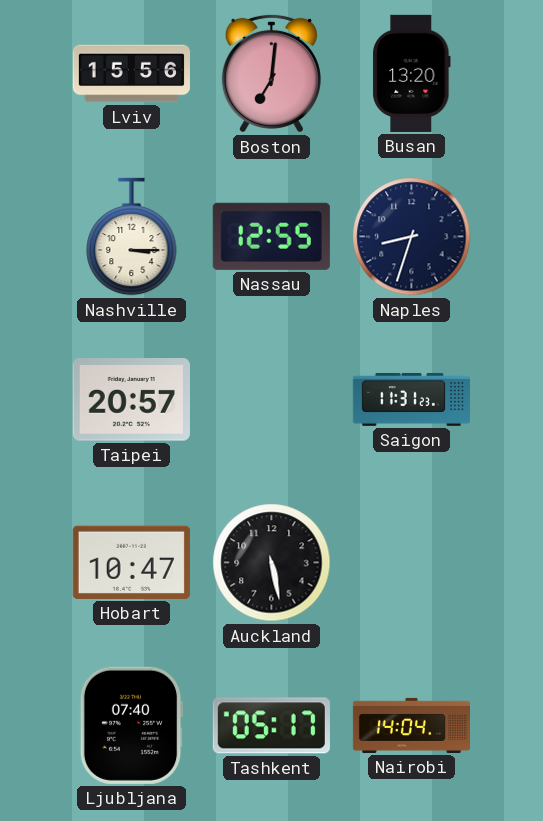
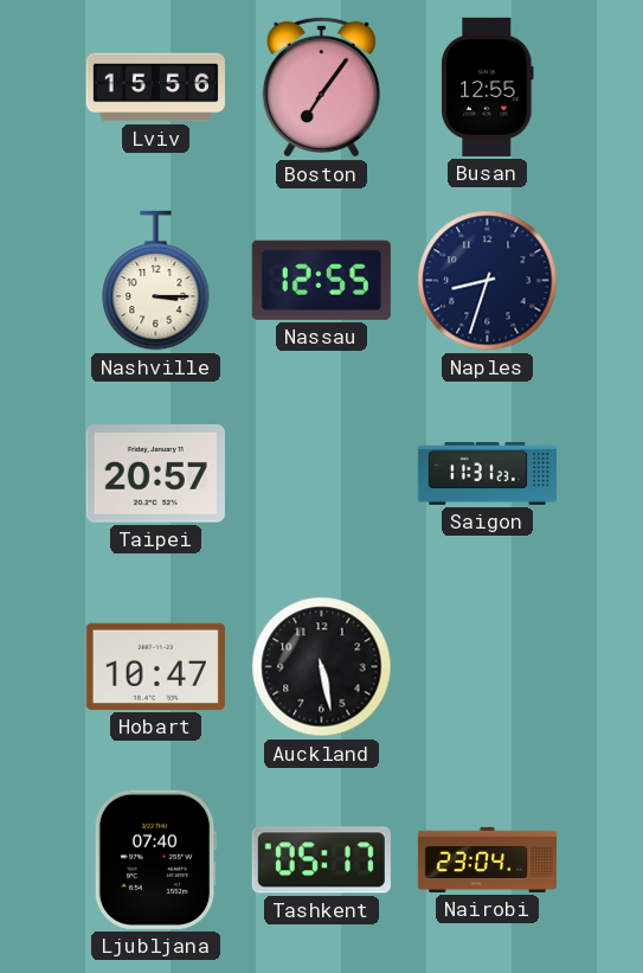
Boston: 7:01 -> 7:06 (321, 87)
Busan: 13:20 -> 12:55 (488, 87)
Nairobi: 14:04 -> 23:04 (487, 859)
